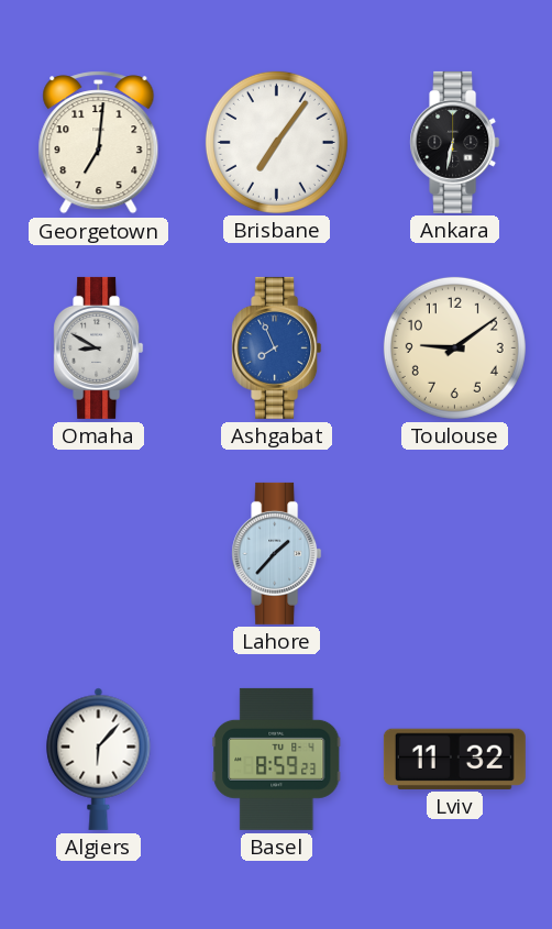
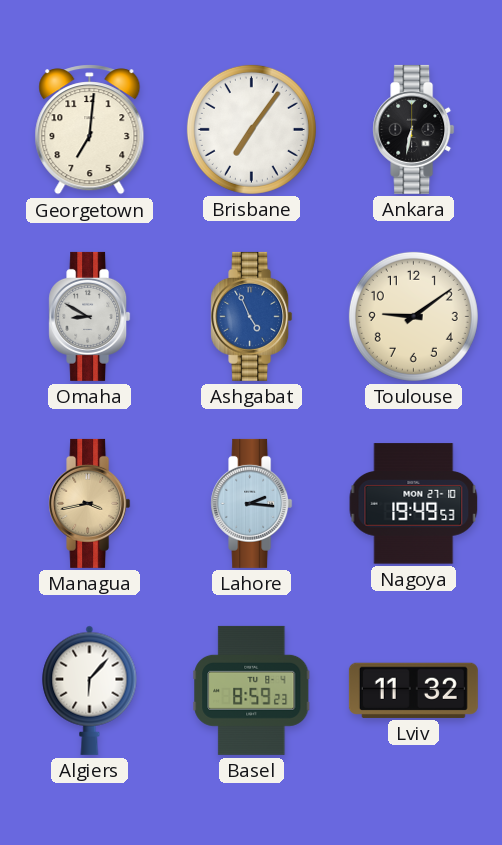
Ashgabat: 7:56 -> 4:56 (252, 316)
Managua: none -> 3:43 (90, 503)
Lahore: 1:37 -> 2:16 (252, 503)
Nagoya: none -> 19:49 (414, 504)
